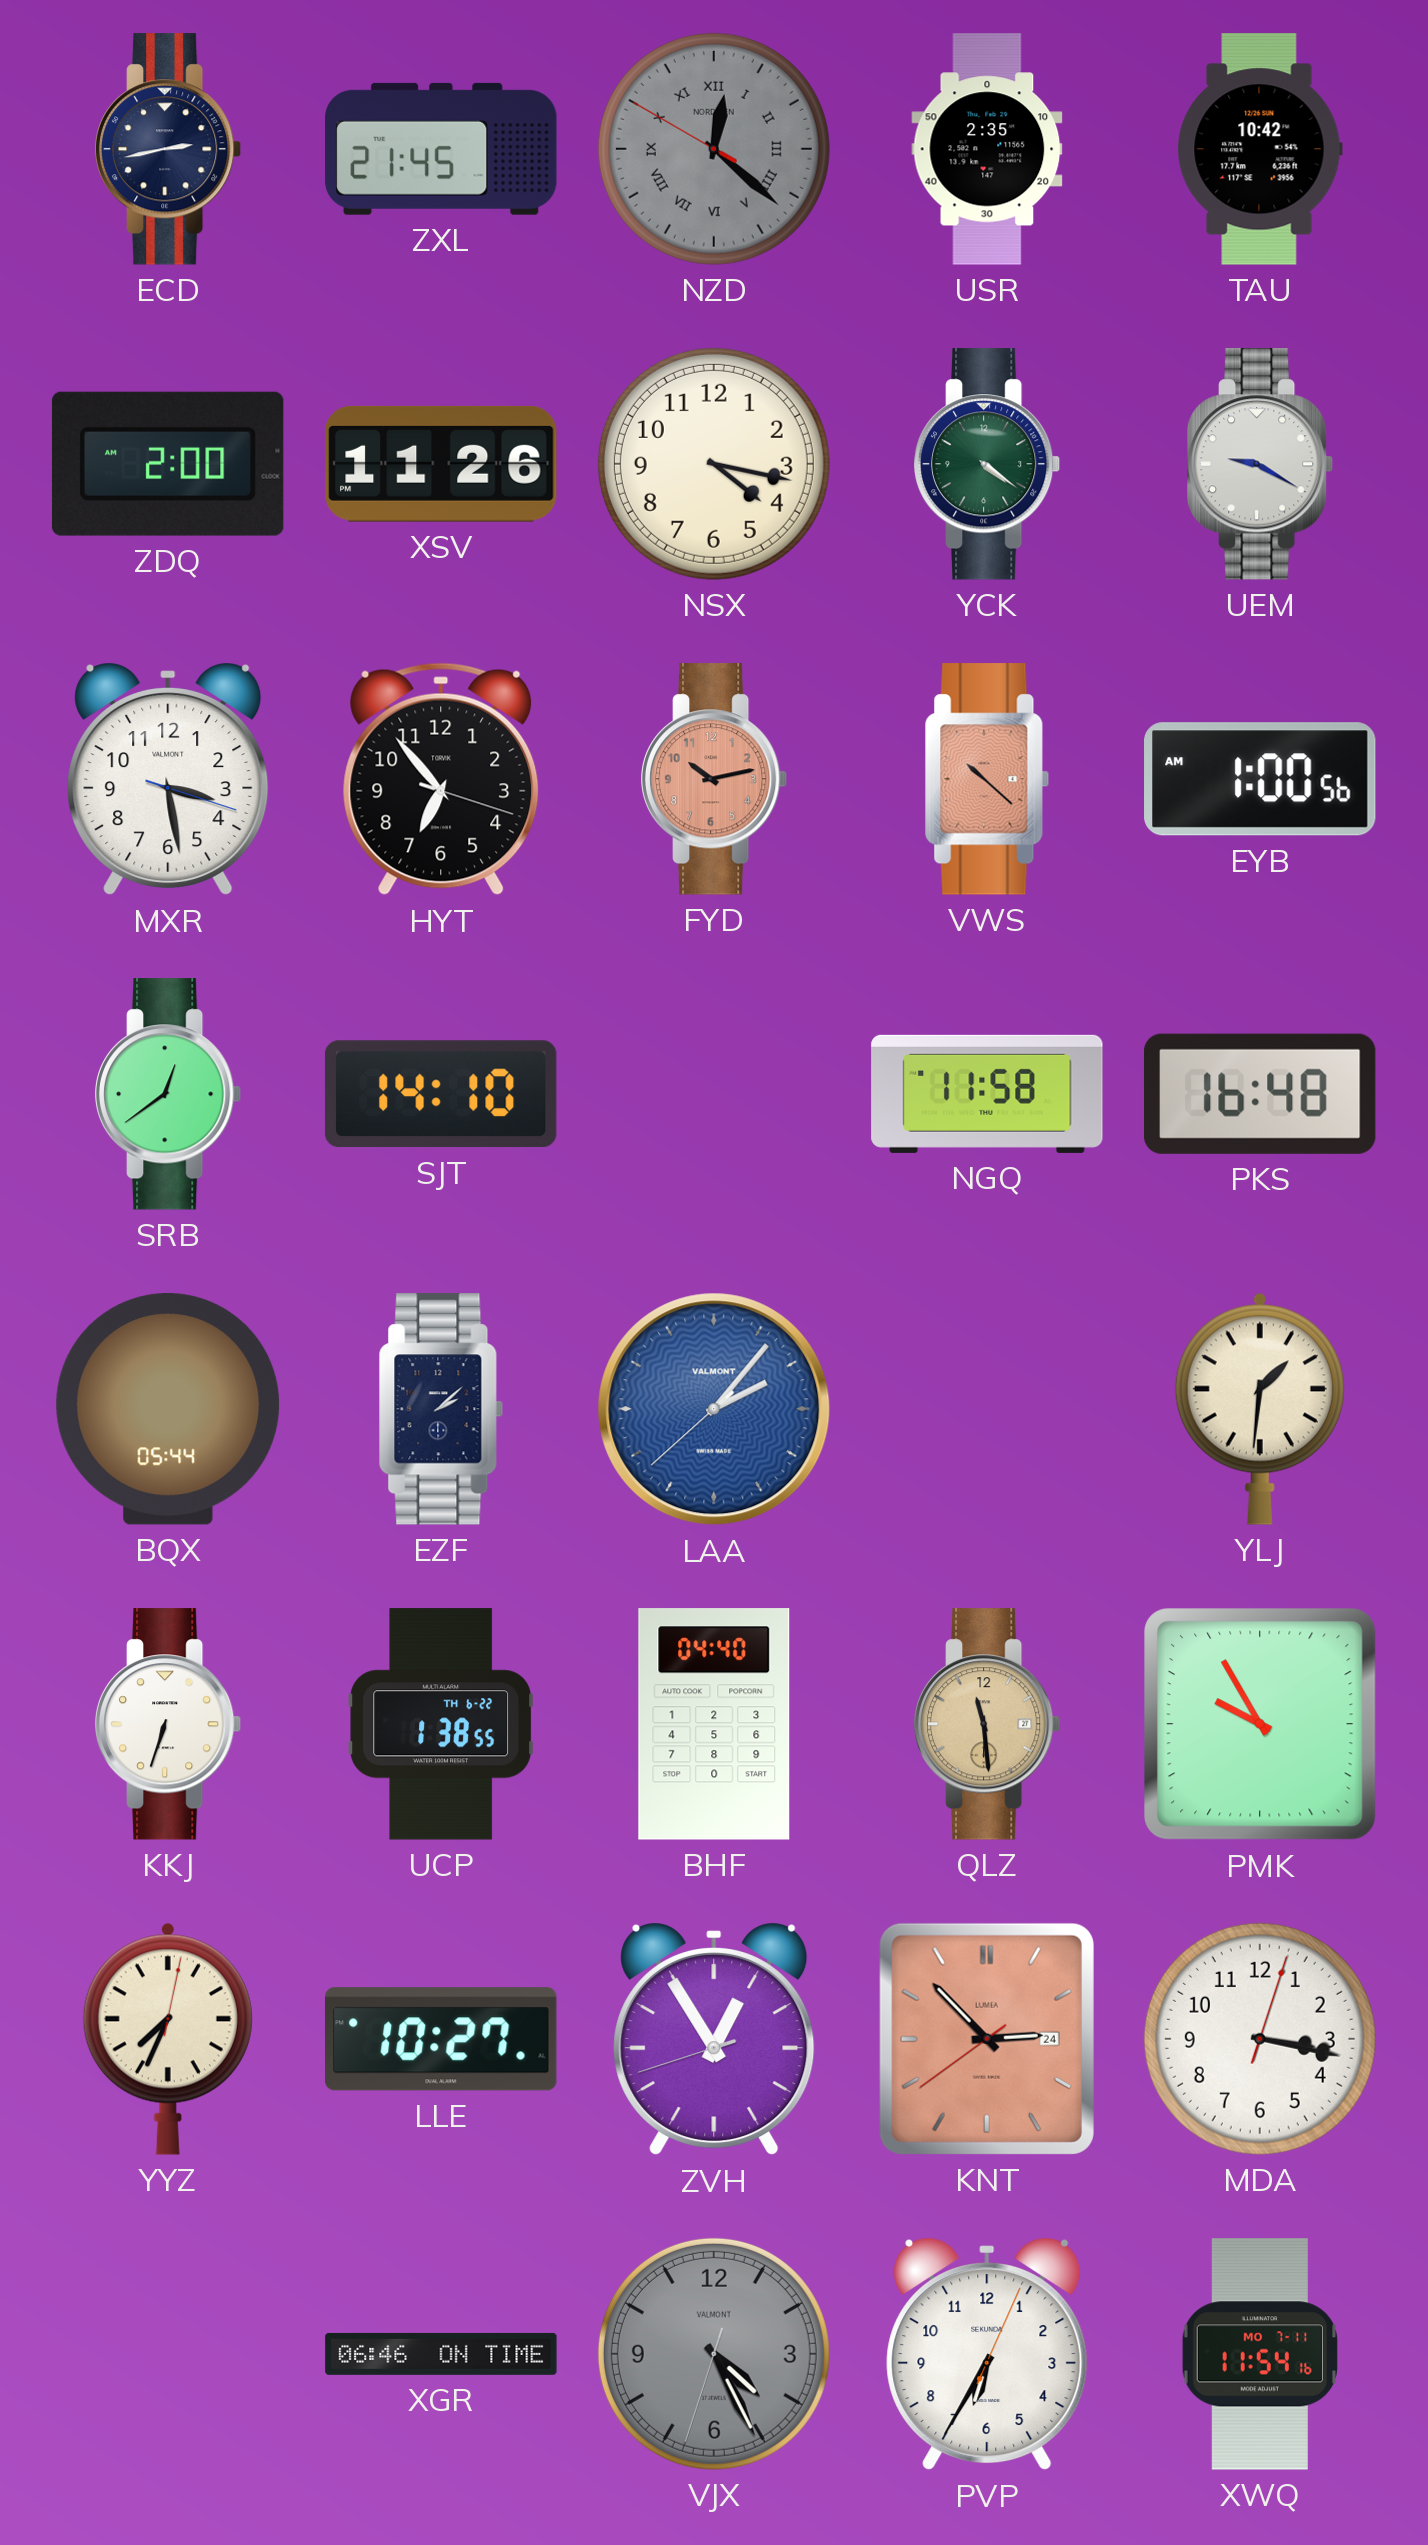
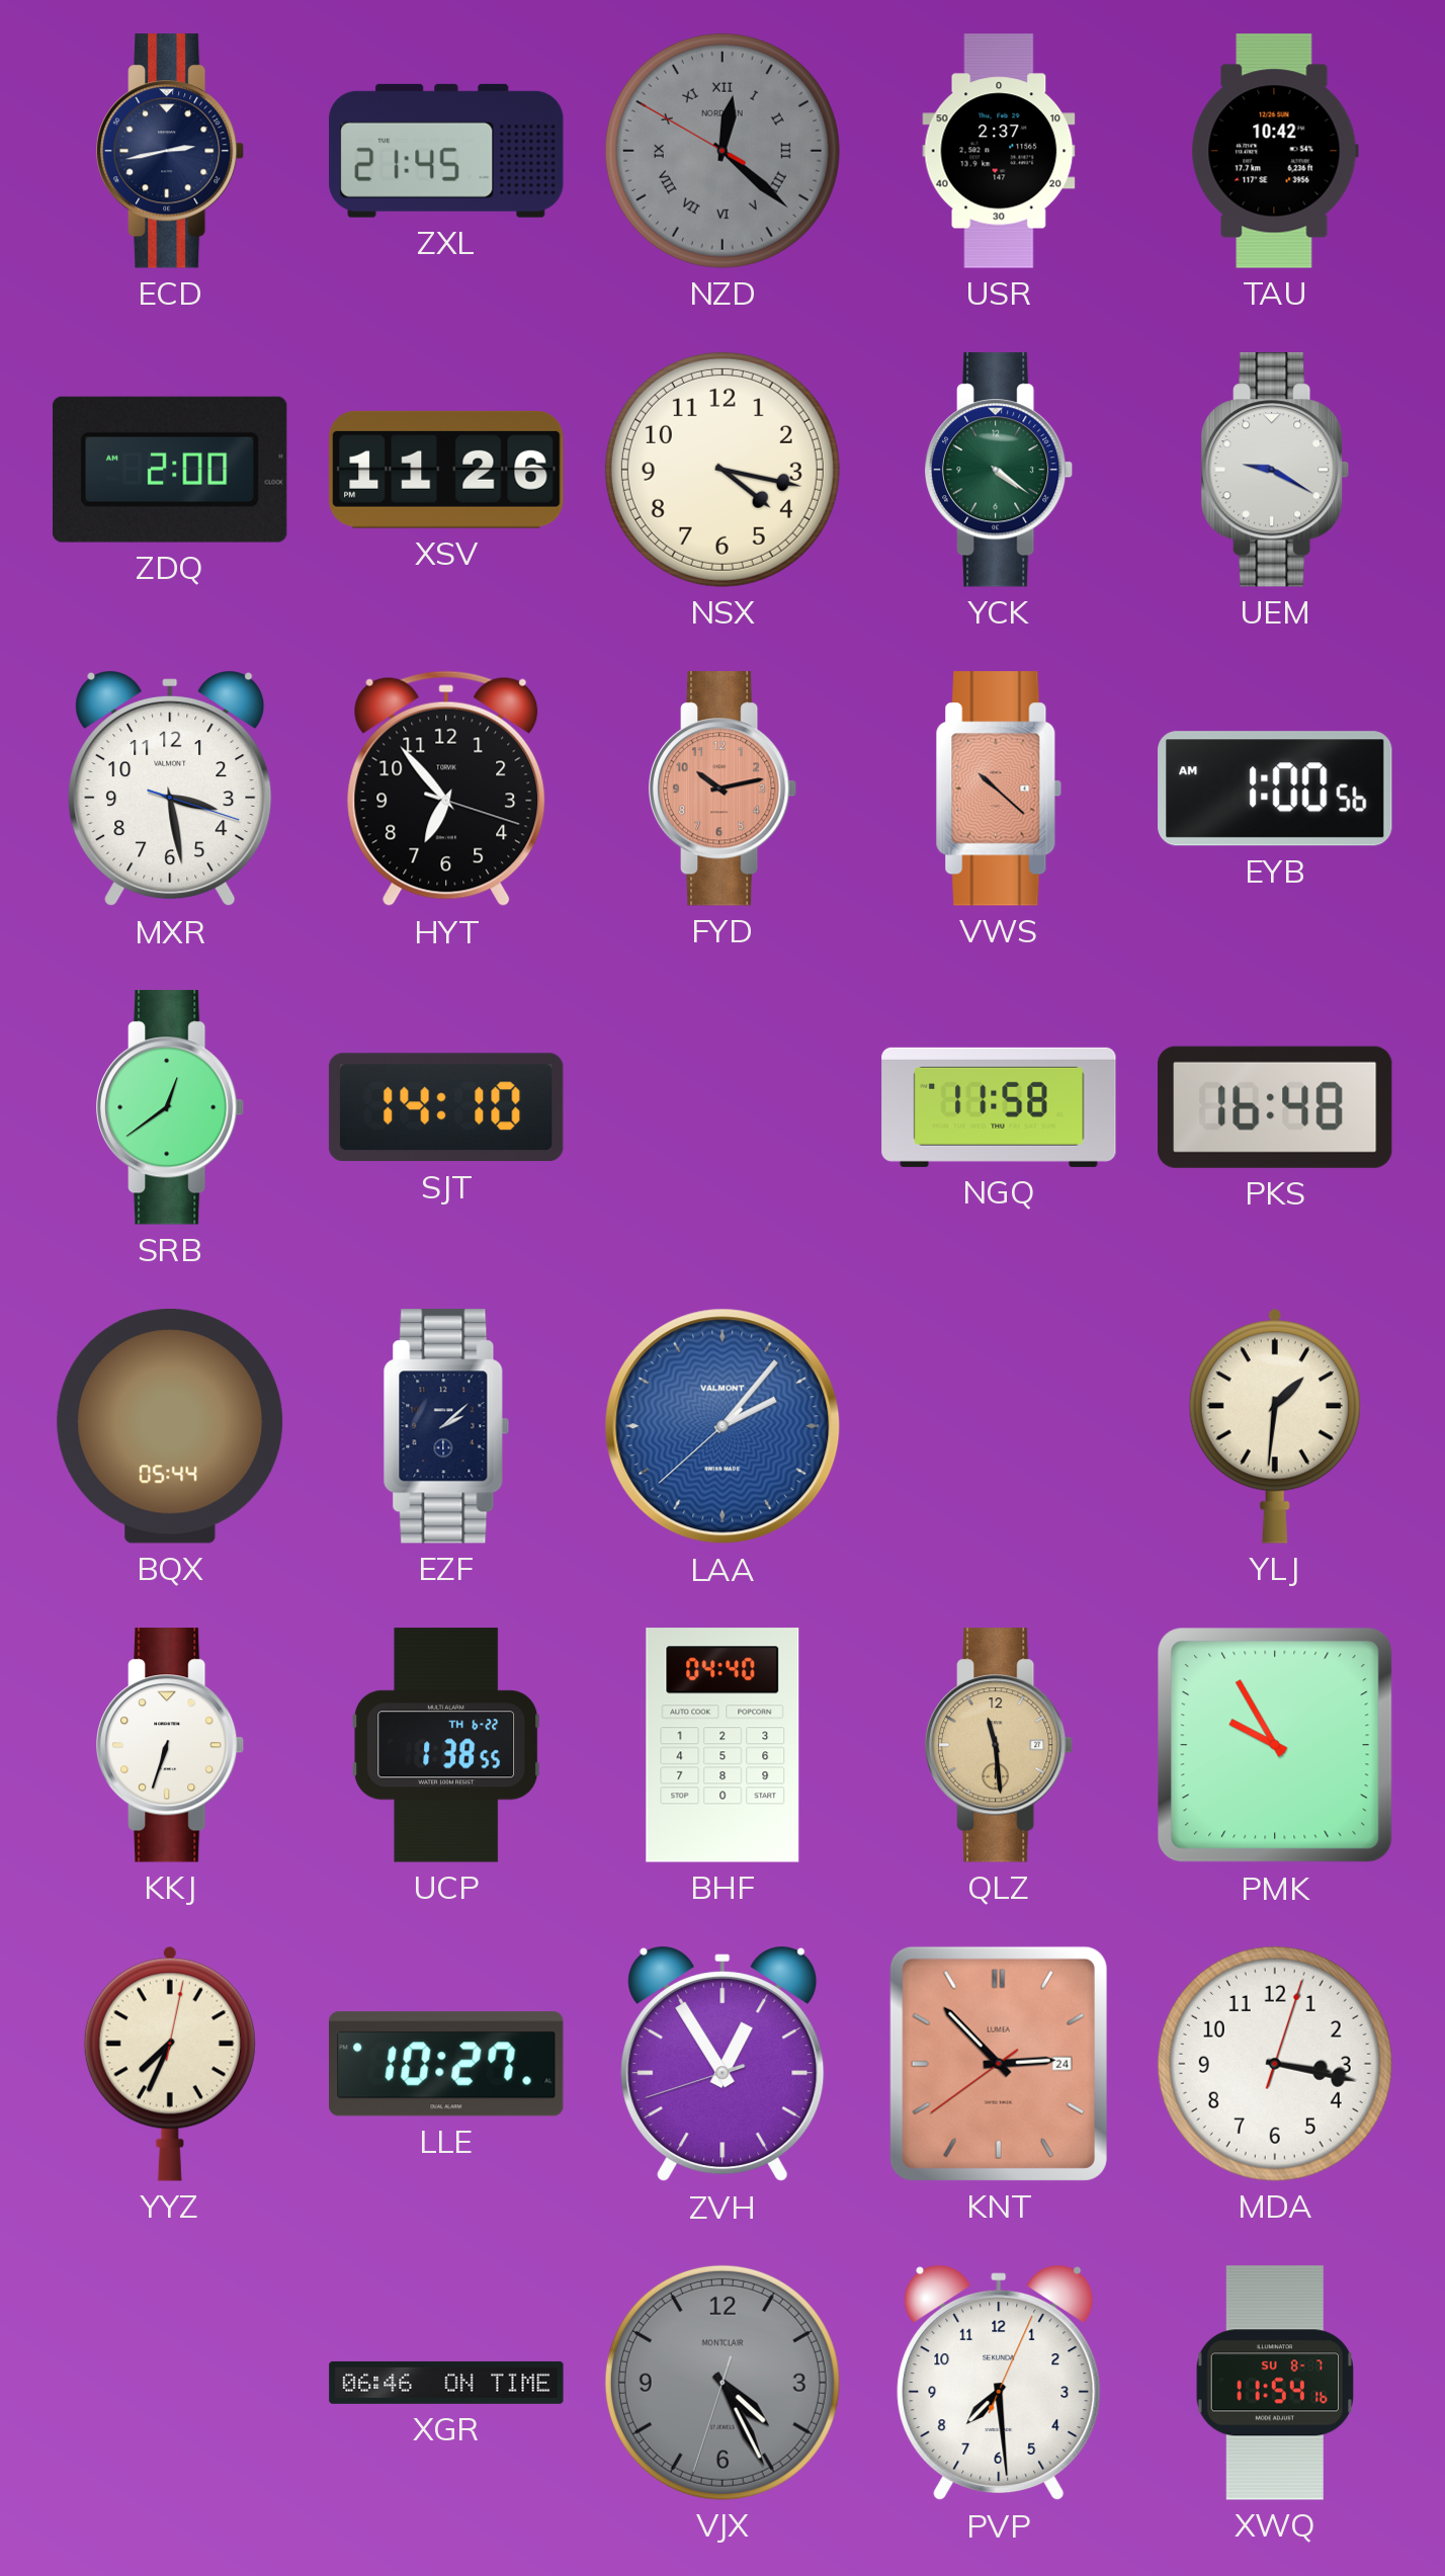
USR: 2:35 -> 2:37 (999, 151)
VJX brand: VALMONT -> MONTCLAIR (722, 2383)
PVP: 6:35 -> 7:29 (999, 2383)
XWQ date: MO 7-11 -> SU 8-7 (1275, 2383)
